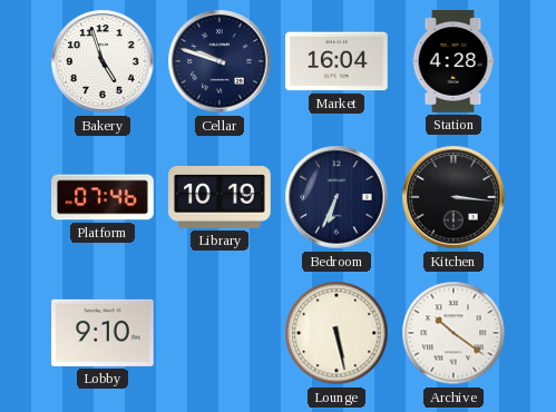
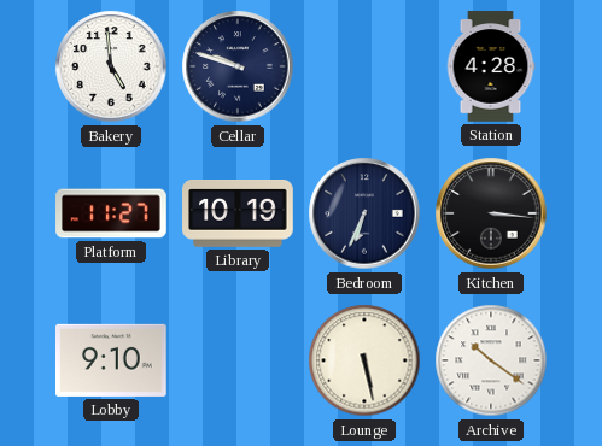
Bakery: 4:57 -> 4:59 (111, 66)
Market: 16:04 -> none (336, 61)
Platform: 07:46 -> 11:27 (111, 213)
